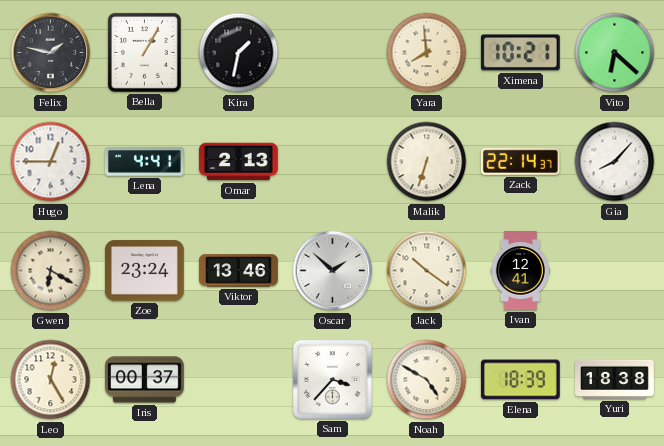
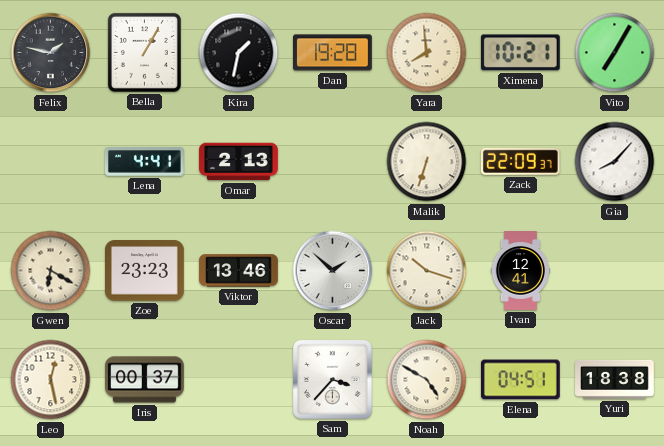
Dan: none -> 19:28 (333, 53)
Vito: 6:22 -> 7:05 (615, 53)
Hugo: 12:45 -> none (51, 162)
Zack: 22:14 -> 22:09 (520, 161)
Zoe: 23:24 -> 23:23 (145, 271)
Jack: 10:21 -> 10:18 (427, 271)
Leo: 12:25 -> 12:28 (51, 380)
Elena: 18:39 -> 04:51 (520, 380)
